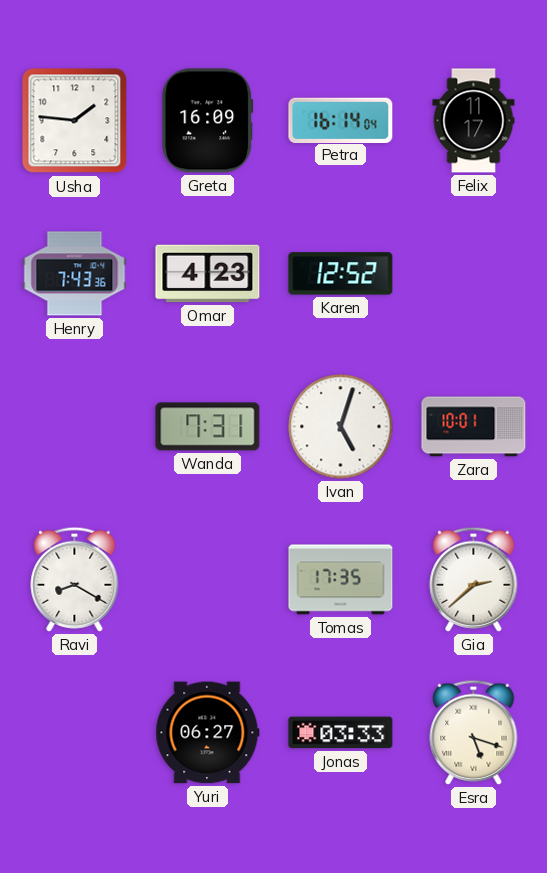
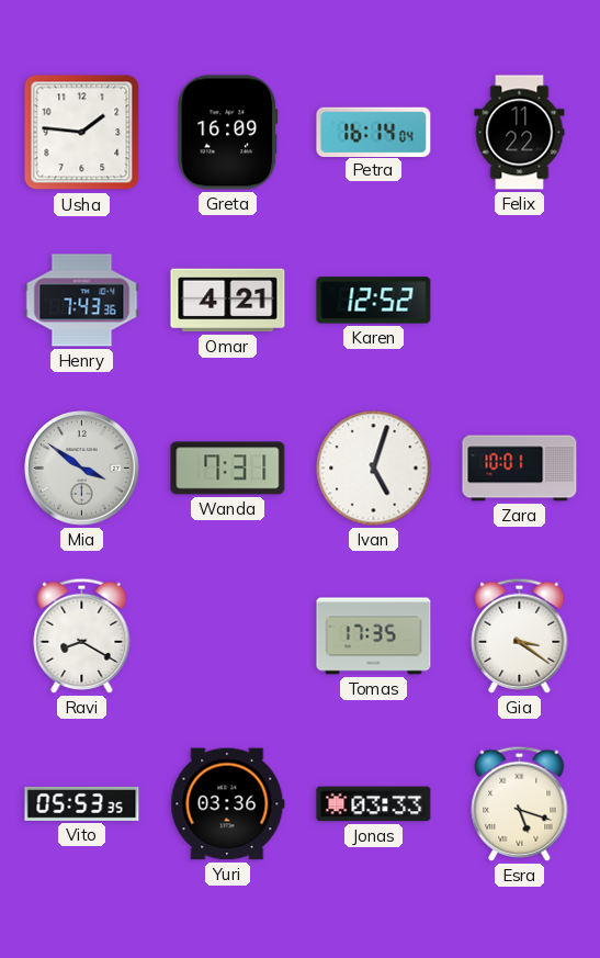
Felix: 11:17 -> 11:22 (520, 133)
Omar: 4:23 -> 4:21 (228, 301)
Mia: none -> 3:51 (82, 469)
Gia: 2:38 -> 3:21 (520, 635)
Vito: none -> 05:53 (82, 804)
Yuri: 06:27 -> 03:36 (228, 804)
